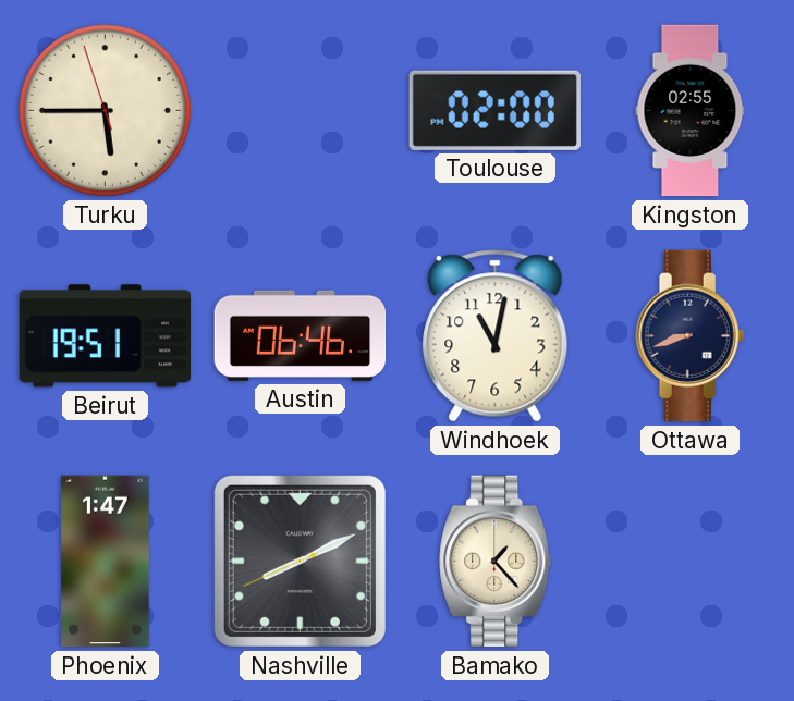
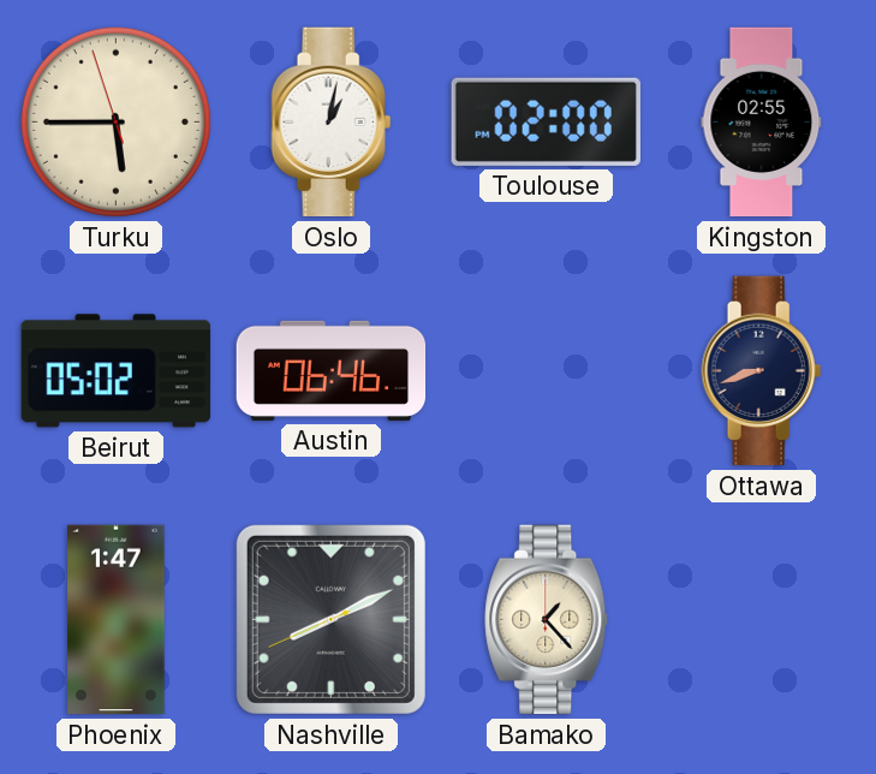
Oslo: none -> 1:02 (332, 123)
Beirut: 19:51 -> 05:02 (117, 371)
Windhoek: 11:02 -> none (496, 336)
